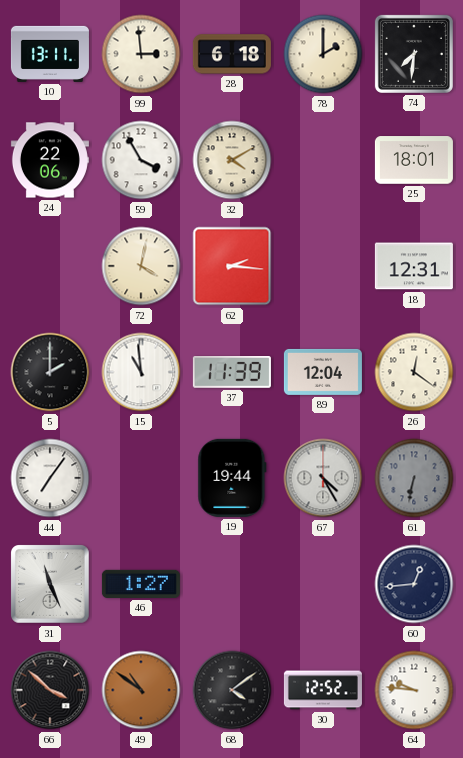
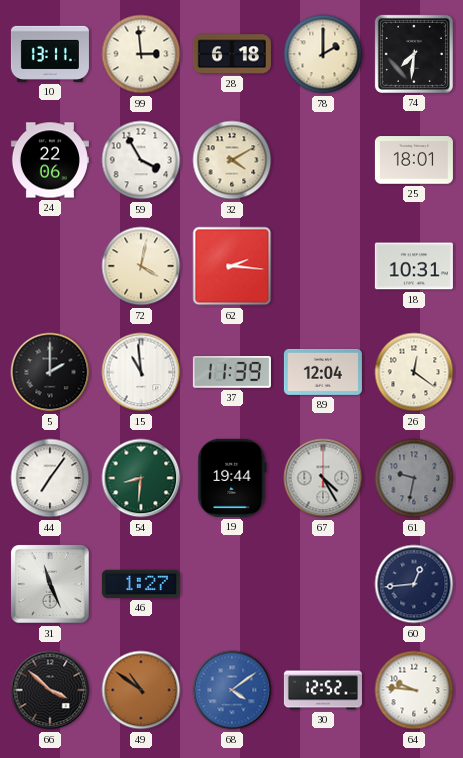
18: 12:31 -> 10:31 (414, 266)
54: none -> 8:31 (141, 478)
61: 6:32 -> 9:32 (414, 478)
68 dial: black -> blue (232, 690)
